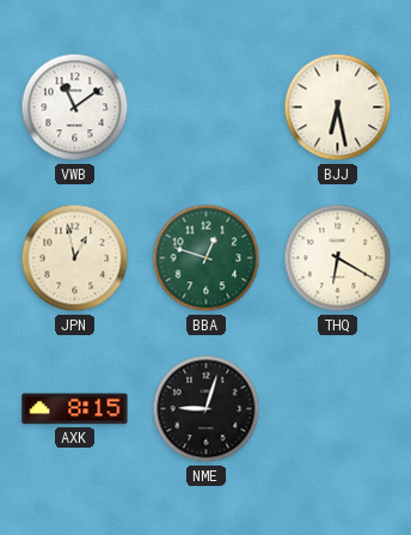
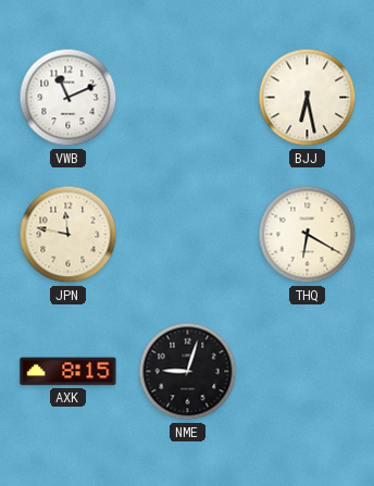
VWB: 11:09 -> 11:11 (68, 98)
JPN: 12:58 -> 11:47 (68, 235)
BBA: 12:48 -> none (207, 259)
